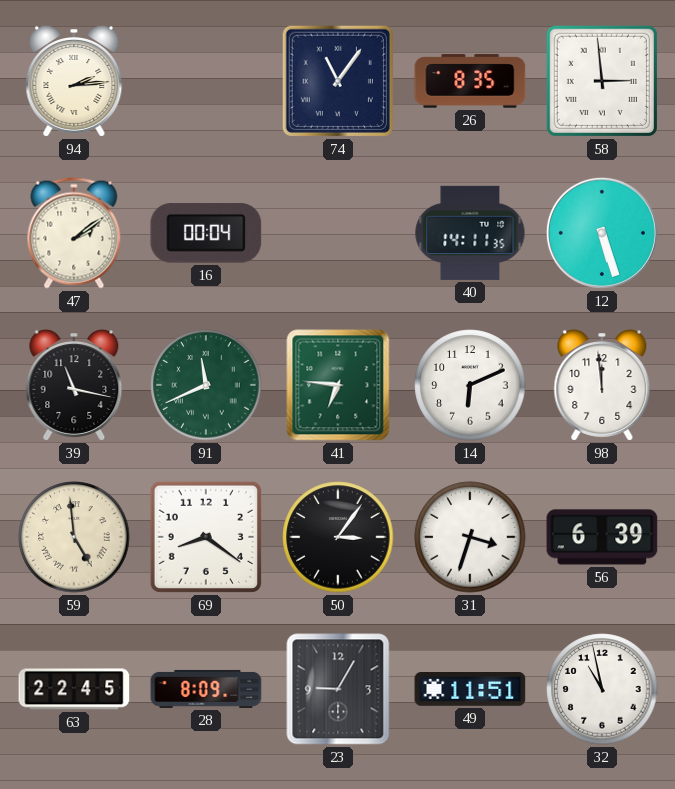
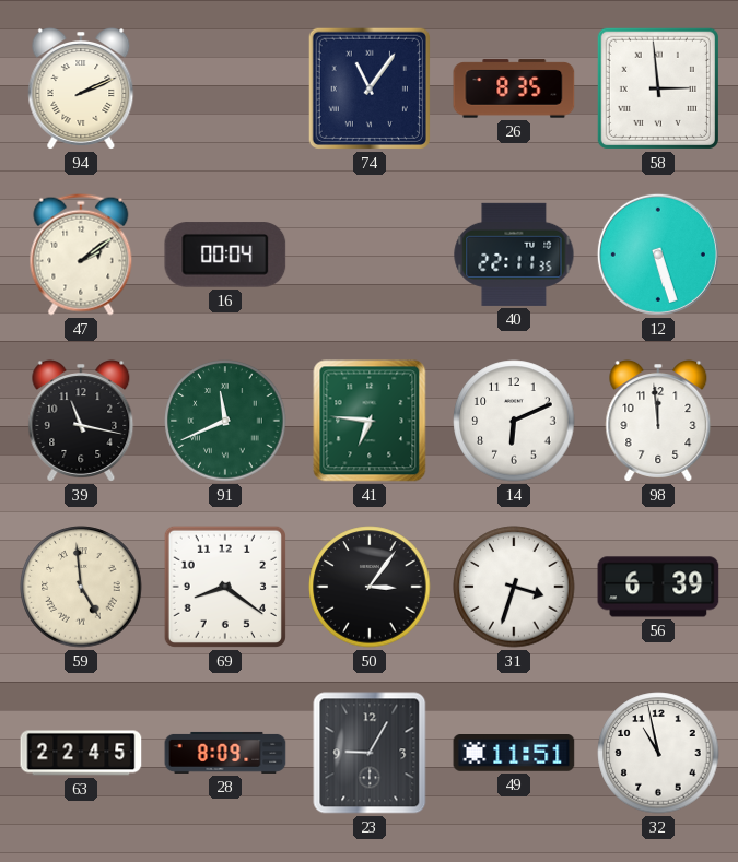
94: 2:14 -> 2:11 (81, 90)
40: 14:11 -> 22:11 (514, 255)
